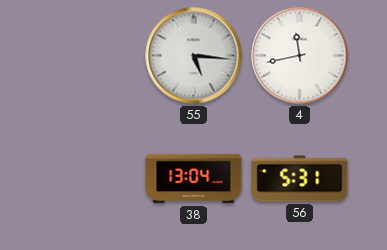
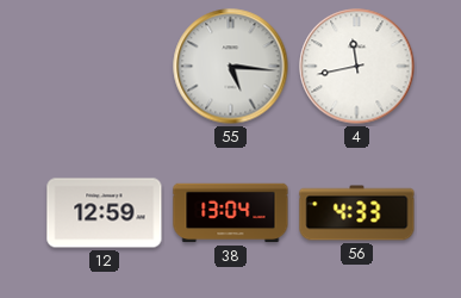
12: none -> 12:59 (105, 213)
56: 5:31 -> 4:33 (357, 213)
